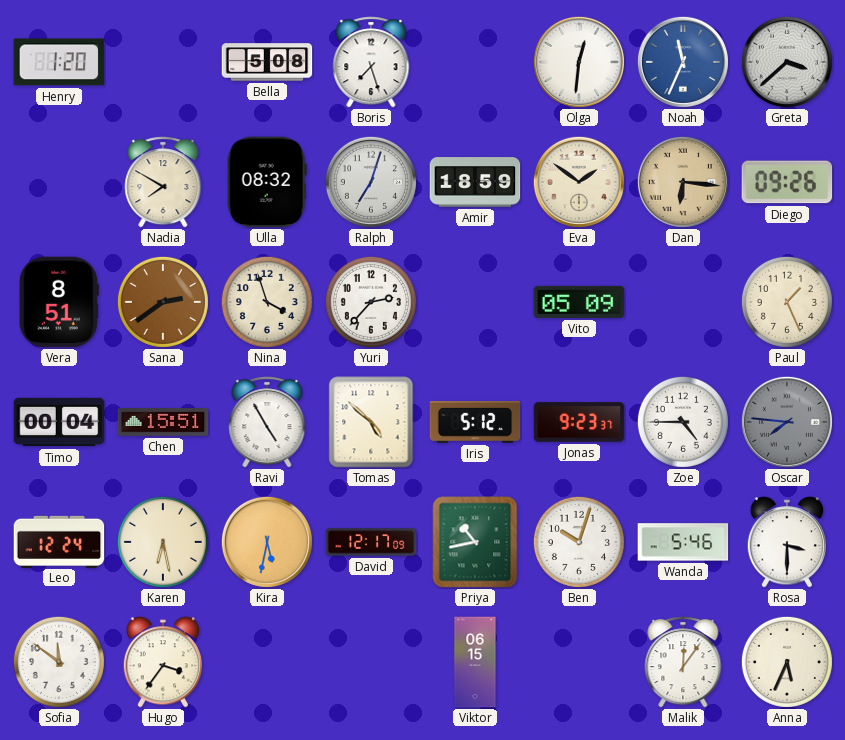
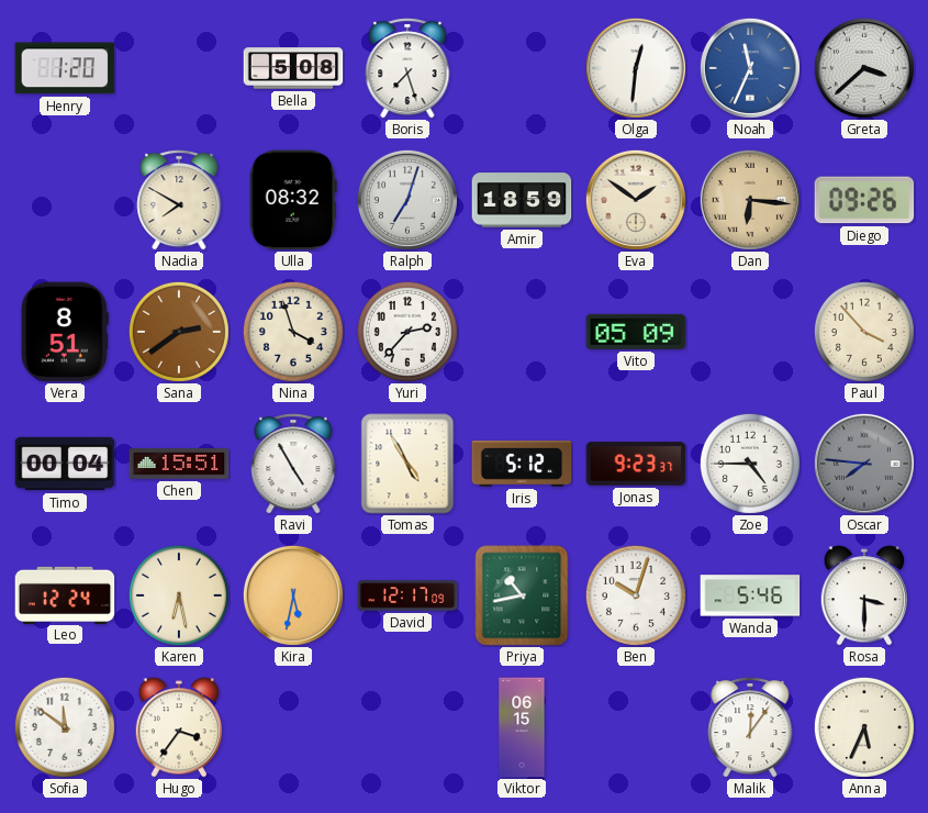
Paul: 1:26 -> 3:53 (864, 332)
Tomas: 4:52 -> 4:55 (407, 464)
